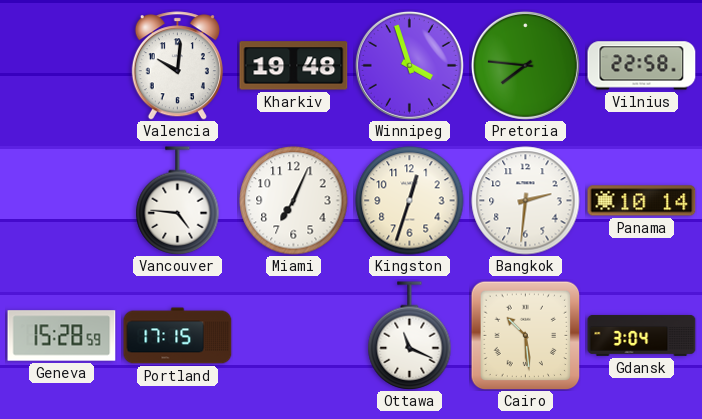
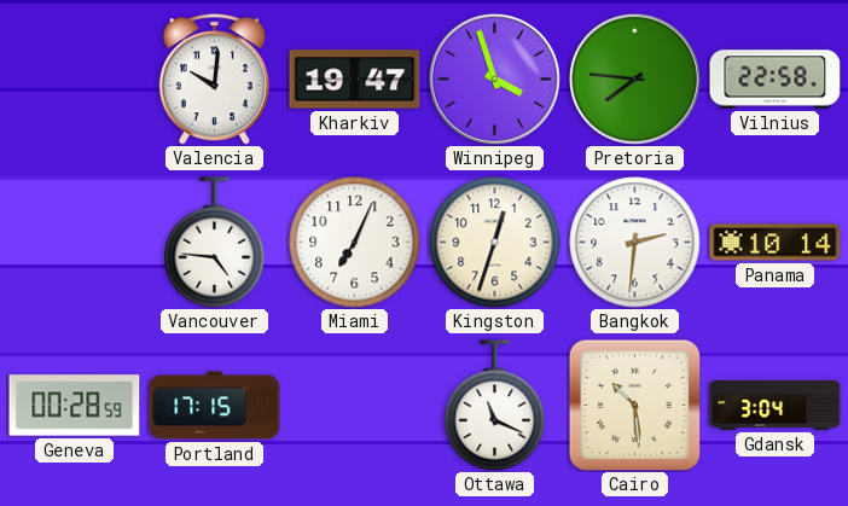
Kharkiv: 19:48 -> 19:47 (355, 80)
Geneva: 15:28 -> 00:28 (75, 406)
